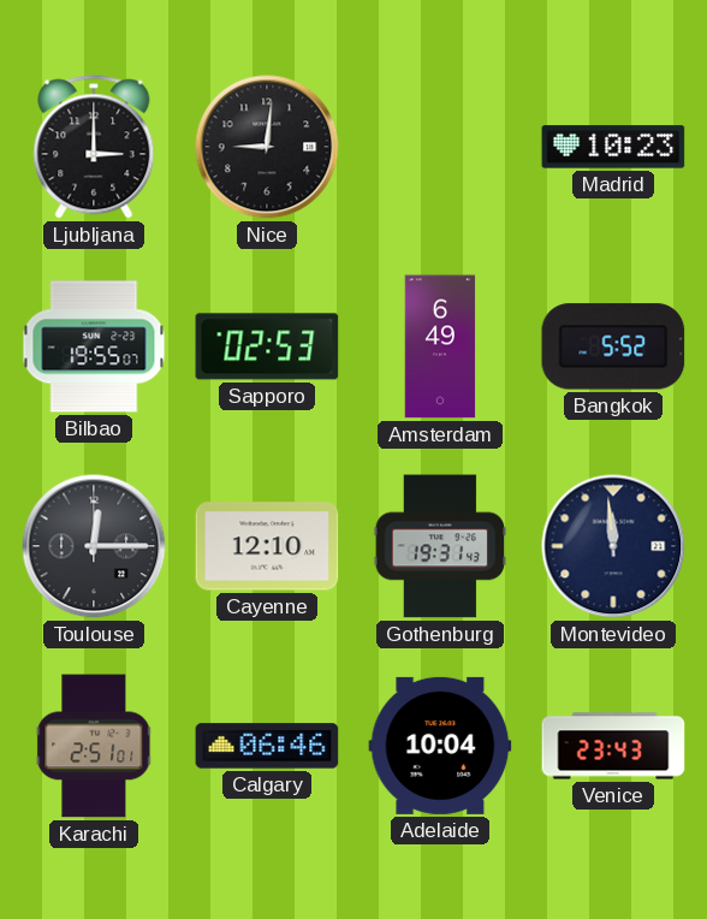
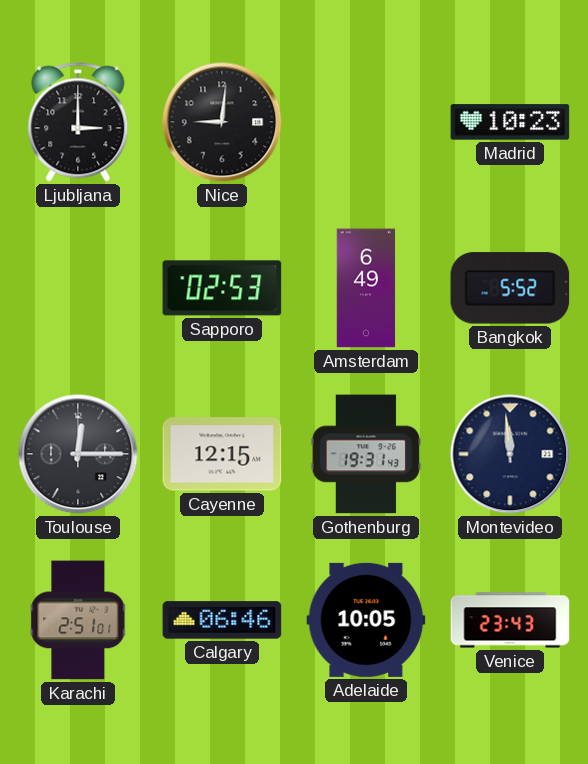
Bilbao: 19:55 -> none (94, 346)
Cayenne: 12:10 -> 12:15 (222, 454)
Adelaide: 10:04 -> 10:05 (366, 620)
